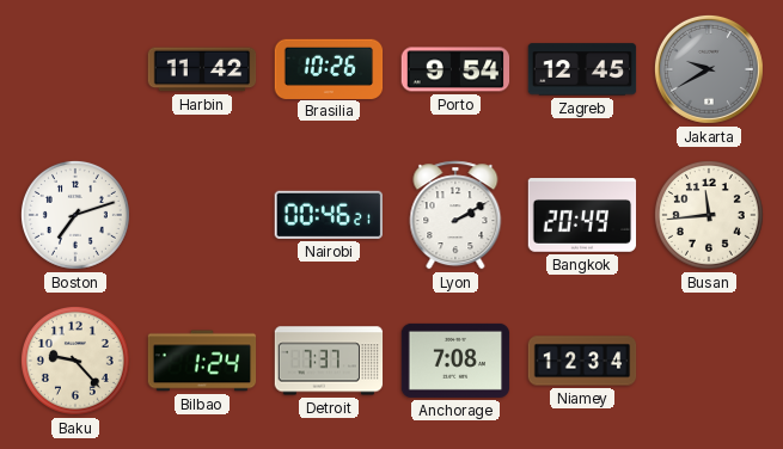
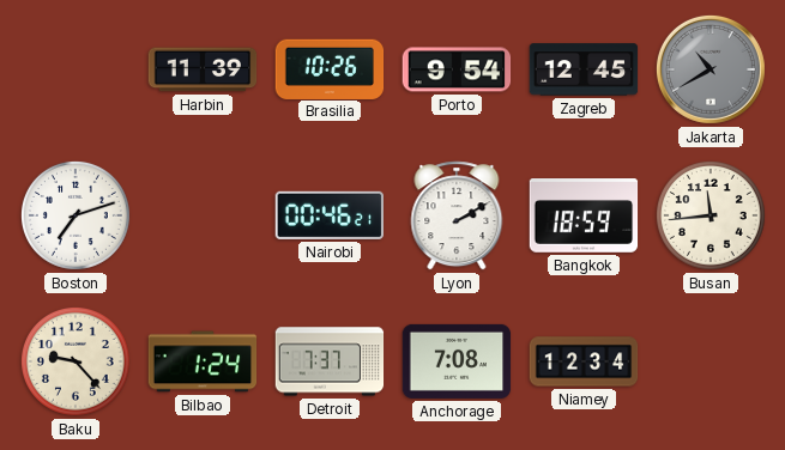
Harbin: 11:42 -> 11:39 (203, 69)
Jakarta: 9:40 -> 10:40 (711, 69)
Bangkok: 20:49 -> 18:59 (584, 215)
